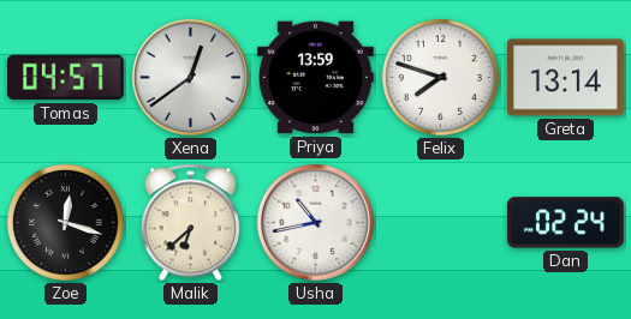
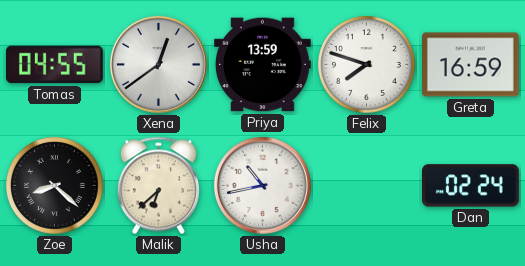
Tomas: 04:57 -> 04:55 (55, 65)
Greta: 13:14 -> 16:59 (471, 65)
Zoe: 12:18 -> 8:22 (55, 186)
